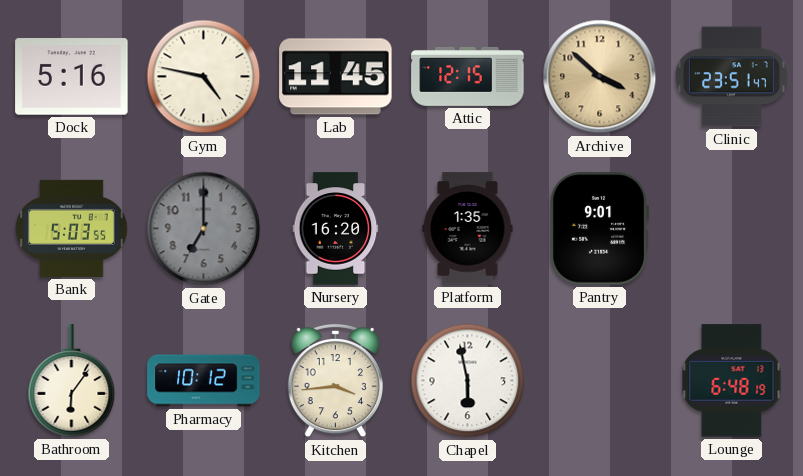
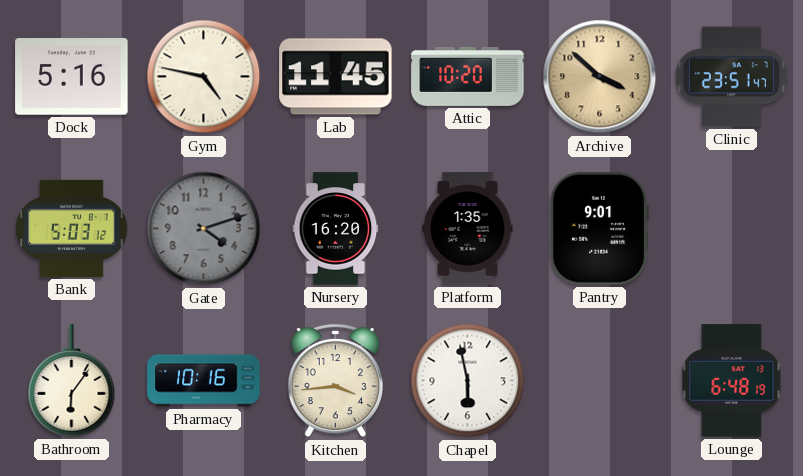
Attic: 12:15 -> 10:20 (468, 76)
Bank: 5:03:55 -> 5:03:12 (72, 228)
Gate: 7:00 -> 4:12 (204, 229)
Pharmacy: 10:12 -> 10:16 (204, 381)
